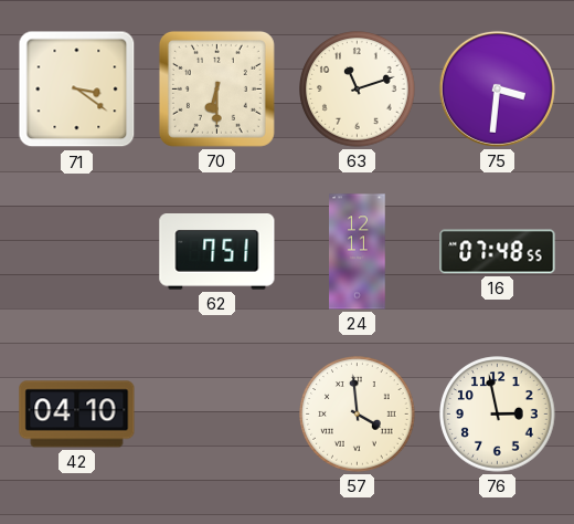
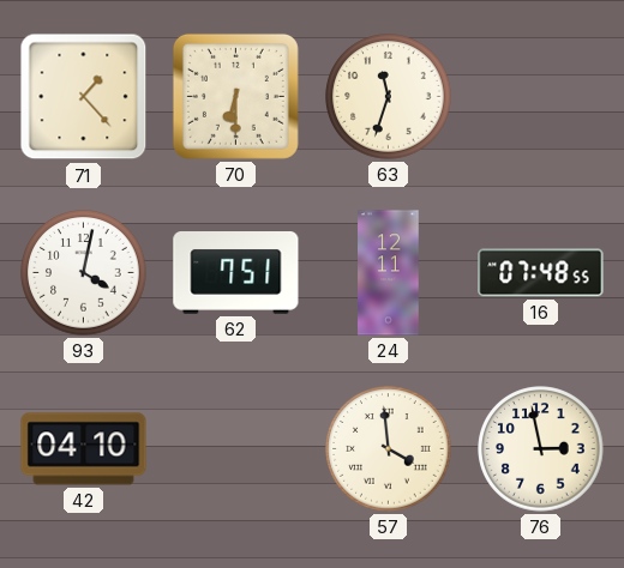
71: 3:21 -> 1:23 (84, 97)
63: 11:12 -> 11:33 (389, 97)
75: 3:31 -> none (497, 88)
93: none -> 4:02 (84, 273)
